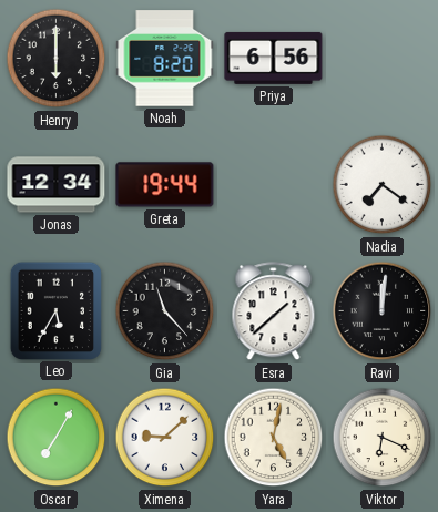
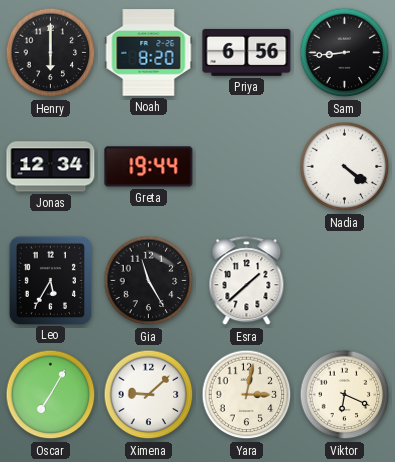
Sam: none -> 8:44 (345, 53)
Nadia: 7:21 -> 4:21 (345, 167)
Gia: 11:23 -> 11:25 (149, 281)
Ravi: 12:01 -> none (383, 311)
Yara: 5:02 -> 3:02 (247, 395)
